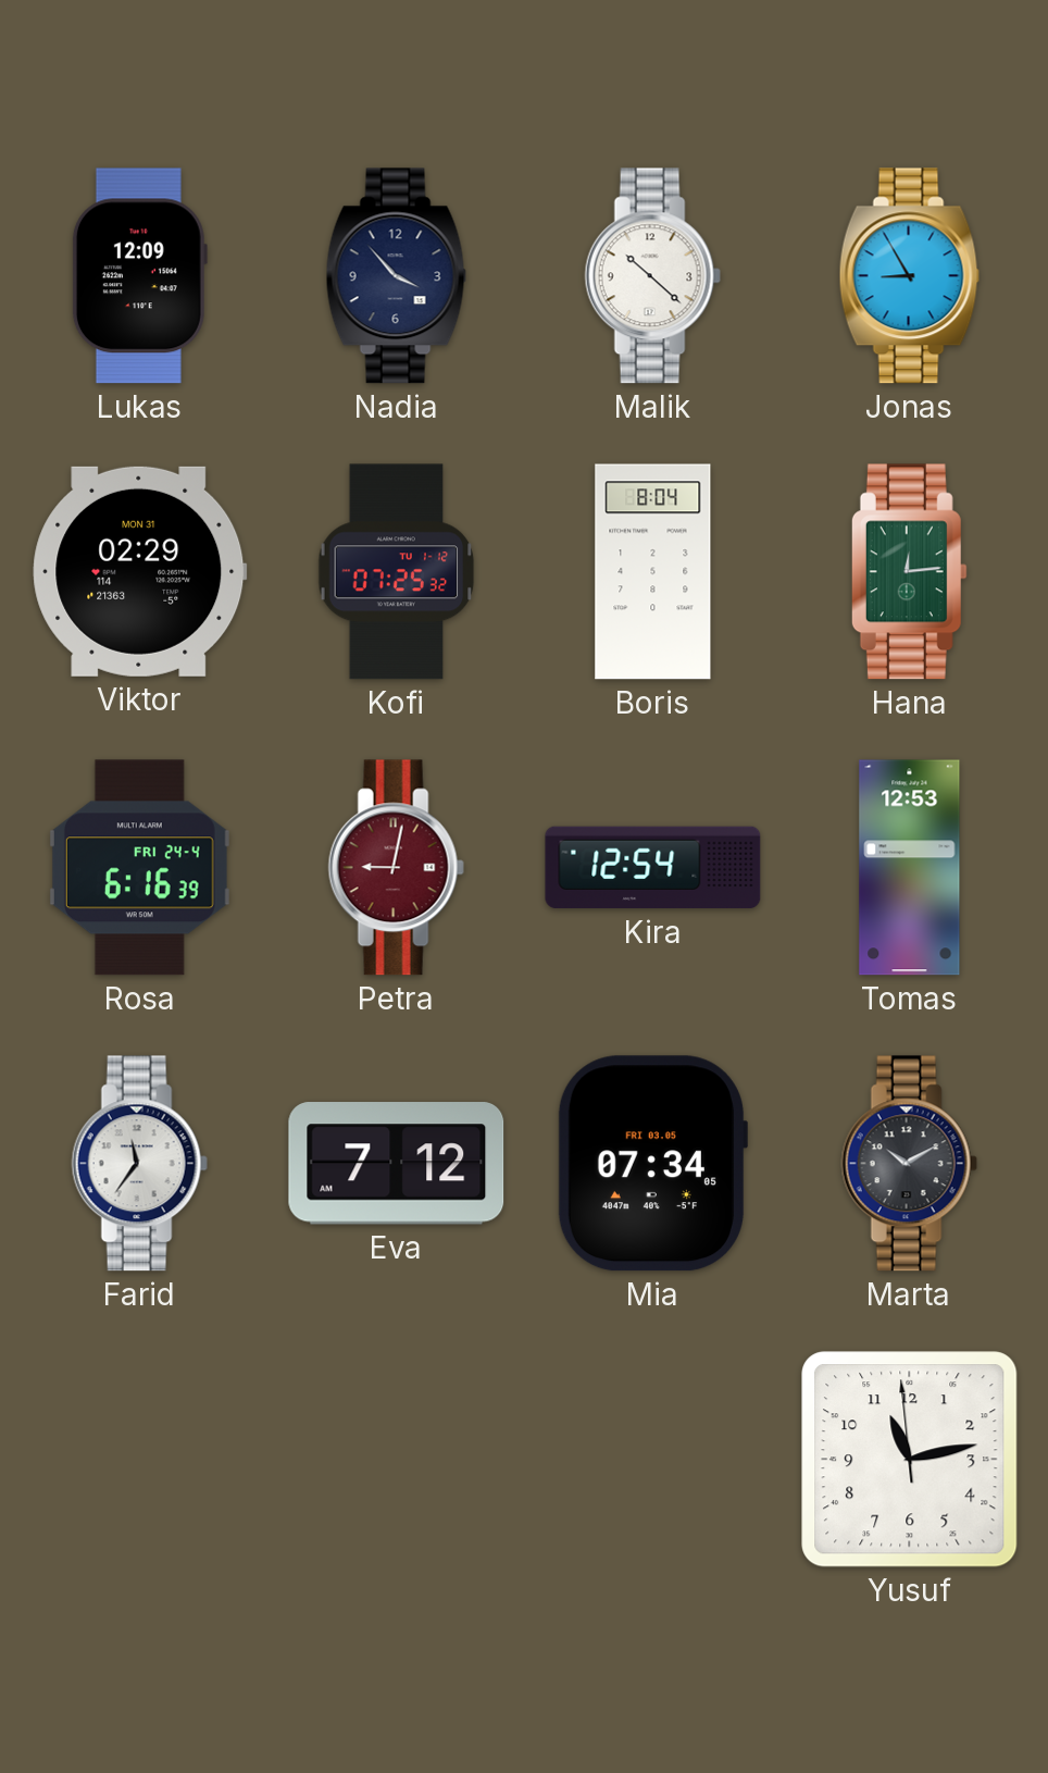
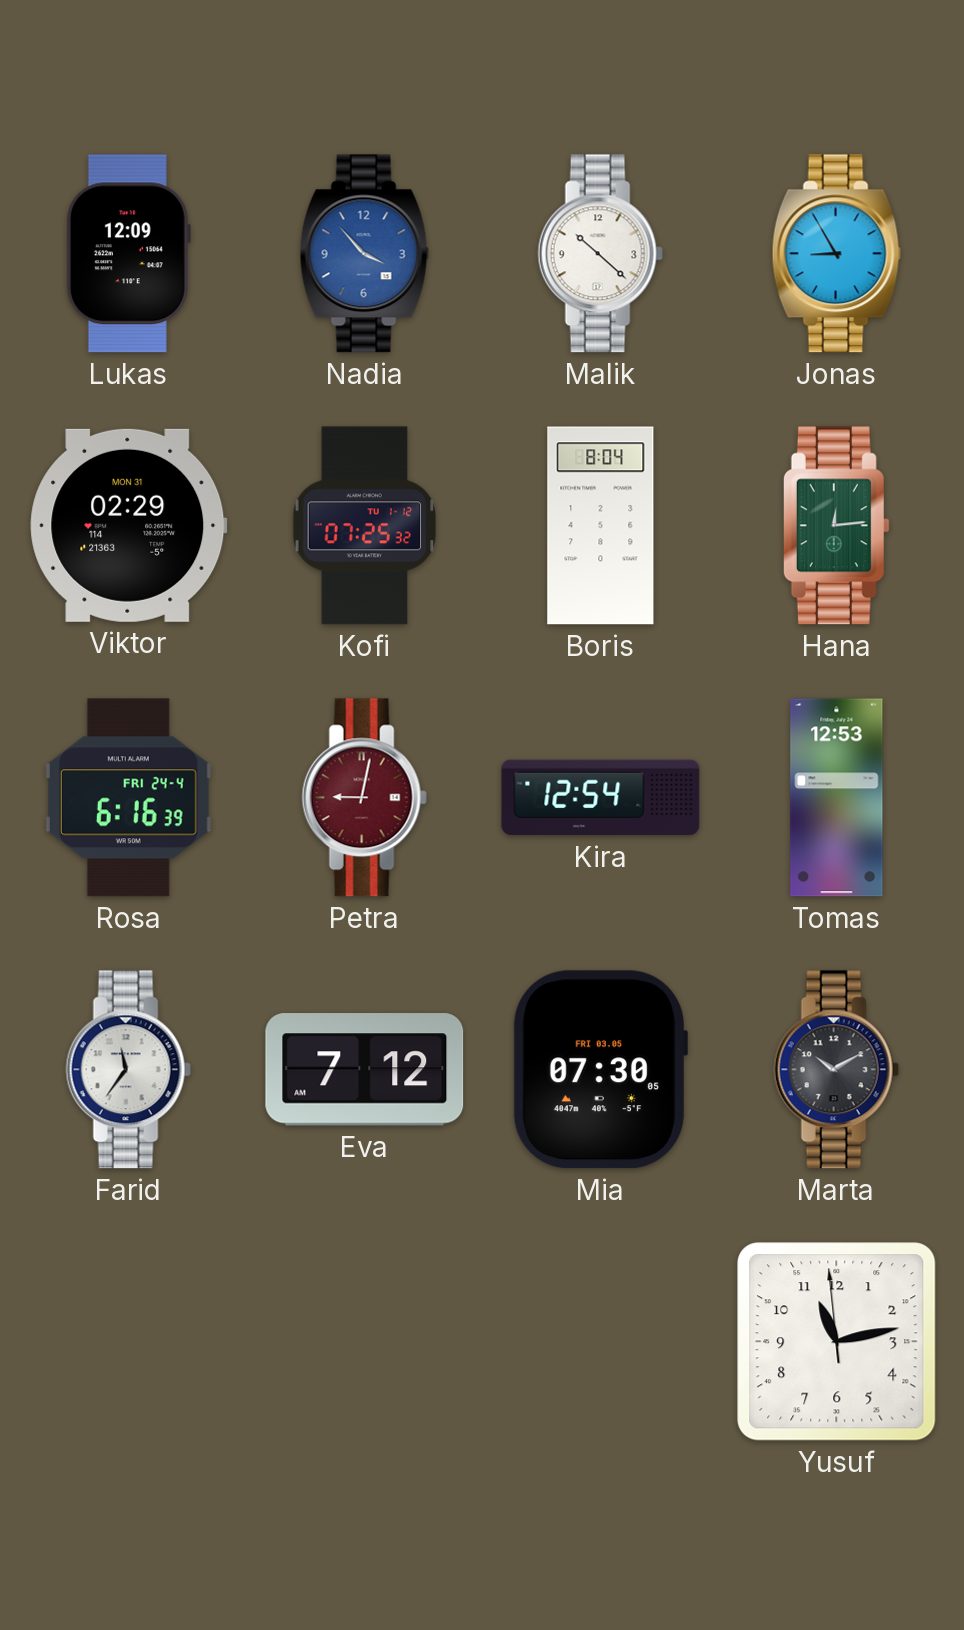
Nadia dial: navy -> blue (364, 254)
Mia: 07:34 -> 07:30 (600, 1070)
